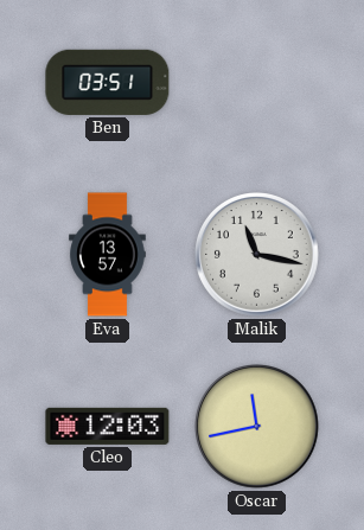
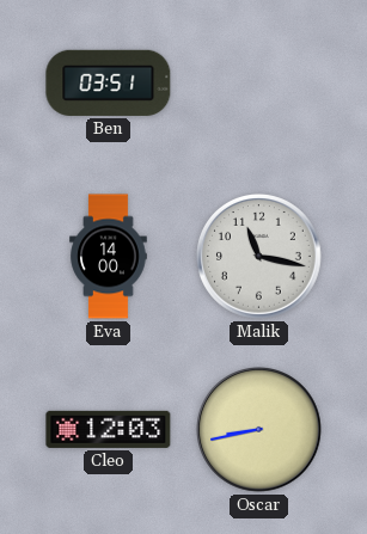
Eva: 13:57 -> 14:00 (109, 257)
Oscar: 11:43 -> 8:43 (259, 430)
